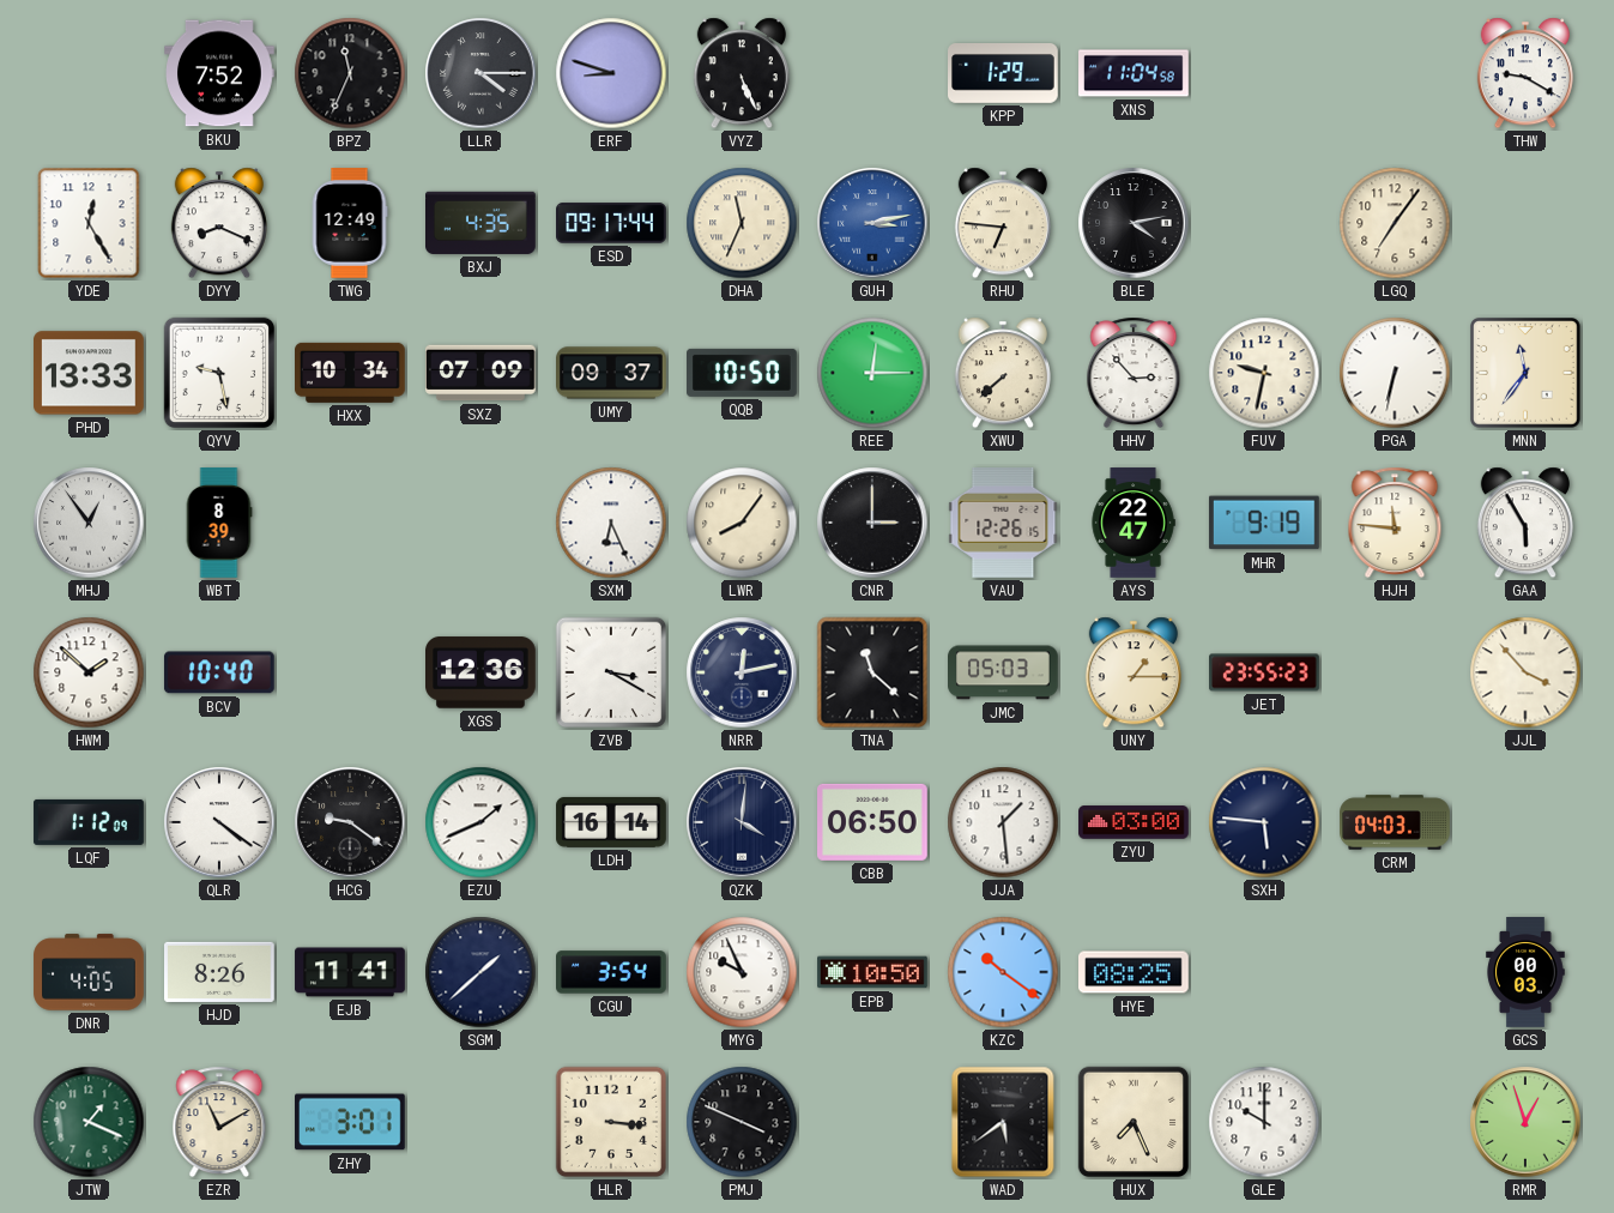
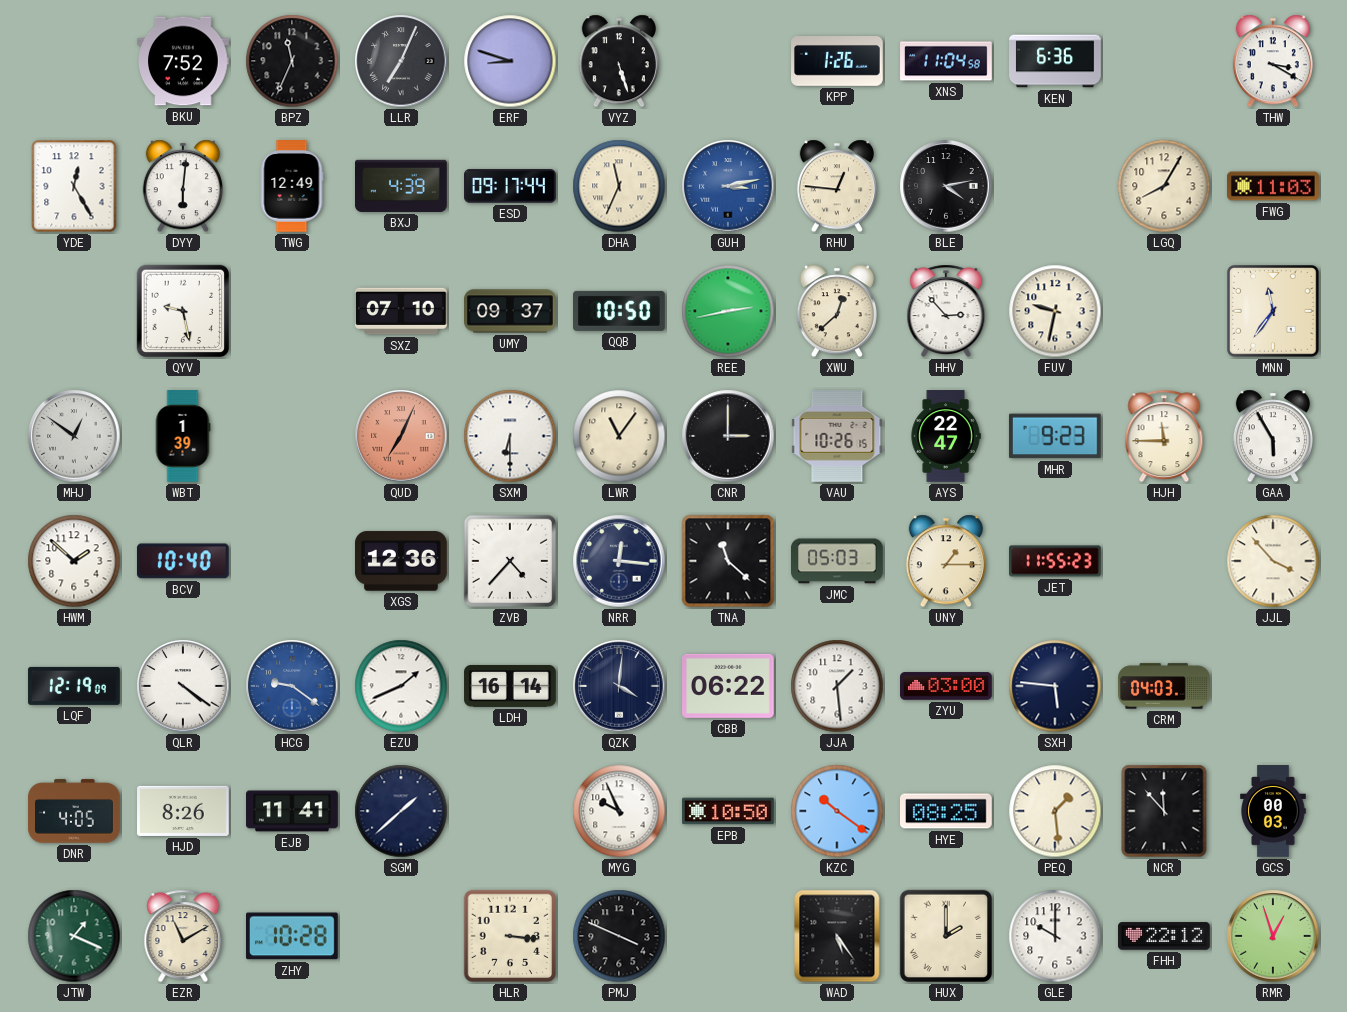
LLR: 4:15 -> 7:04 (401, 61)
VYZ: 5:26 -> 5:27 (619, 61)
KPP: 1:29 -> 1:26 (838, 62)
KEN: none -> 6:36 (1055, 61)
THW: 9:20 -> 3:20 (1273, 61)
DYY: 8:19 -> 6:01 (183, 186)
BXJ: 4:35 -> 4:39 (401, 186)
RHU: 6:46 -> 12:46 (837, 186)
LGQ: 7:06 -> 8:05 (1164, 186)
FWG: none -> 11:03 (1273, 186)
PHD: 13:33 -> none (90, 373)
HXX: 10:34 -> none (351, 373)
SXZ: 07:09 -> 07:10 (402, 311)
REE: 12:15 -> 2:43 (728, 311)
XWU: 7:38 -> 12:38 (837, 311)
PGA: 6:32 -> none (1395, 373)
MHJ: 12:54 -> 12:51 (74, 436)
WBT: 8:39 -> 1:39 (183, 436)
QUD: none -> 7:04 (401, 436)
SXM: 6:26 -> 6:30 (510, 436)
LWR: 8:06 -> 11:06 (619, 436)
VAU: 12:26 -> 10:26 (837, 437)
MHR: 9:19 -> 9:23 (1055, 436)
HJH: 11:46 -> 11:45 (1164, 436)
ZVB: 3:20 -> 4:37 (510, 561)
NRR: 12:13 -> 12:16 (619, 561)
JET: 23:55 -> 11:55 (1056, 561)
LQF: 1:12 -> 12:19 (74, 686)
HCG dial: black -> blue (292, 686)
CBB: 06:50 -> 06:22 (729, 686)
CGU: 3:54 -> none (612, 972)
PEQ: none -> 1:29 (1055, 811)
NCR: none -> 11:53 (1164, 811)
ZHY: 3:01 -> 10:28 (293, 936)
WAD: 5:39 -> 5:24 (837, 936)
HUX: 7:26 -> 2:00 (946, 936)
FHH: none -> 22:12 (1164, 936)
